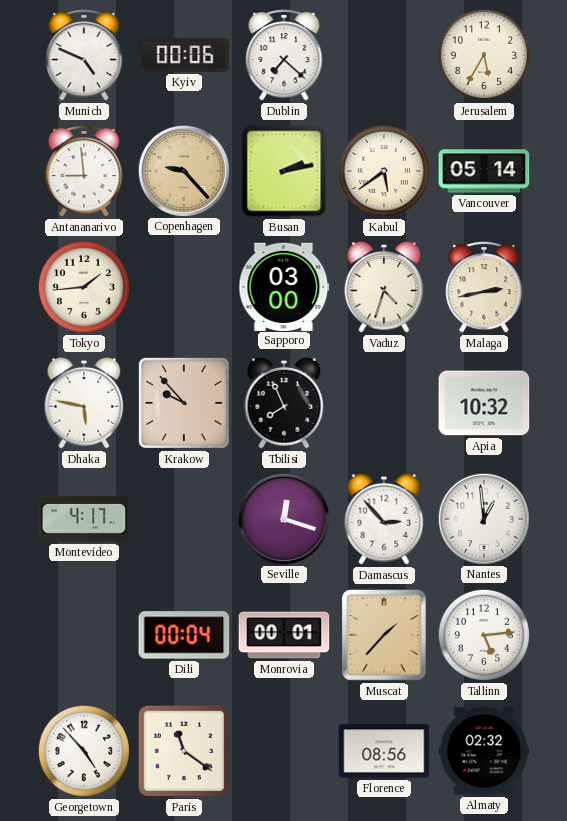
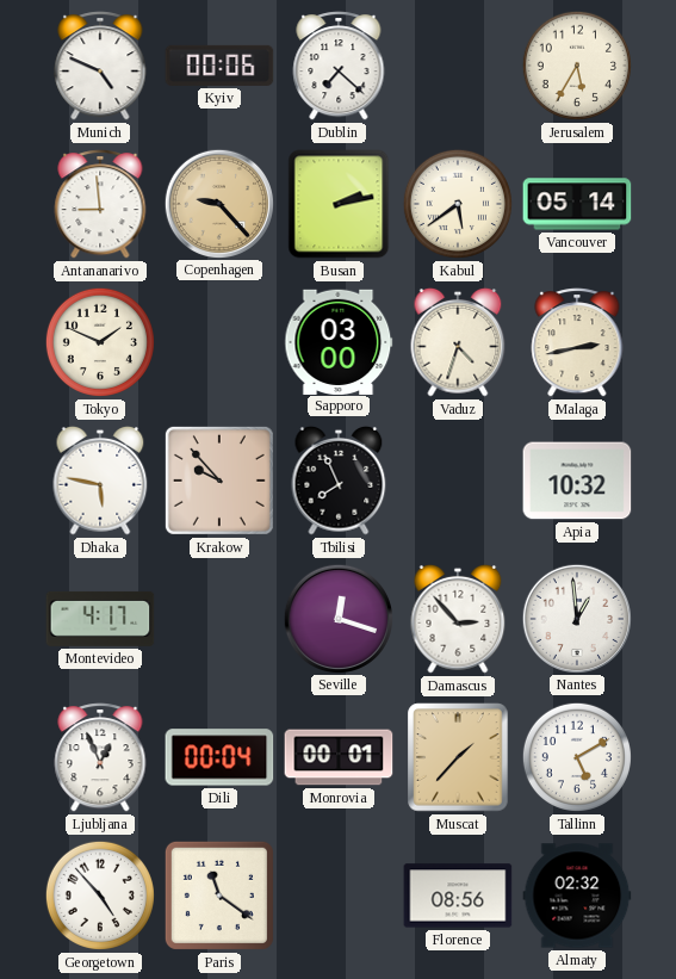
Tokyo: 1:44 -> 1:49 (100, 342)
Ljubljana: none -> 12:56 (100, 757)
Tallinn: 5:14 -> 5:10 (577, 757)
